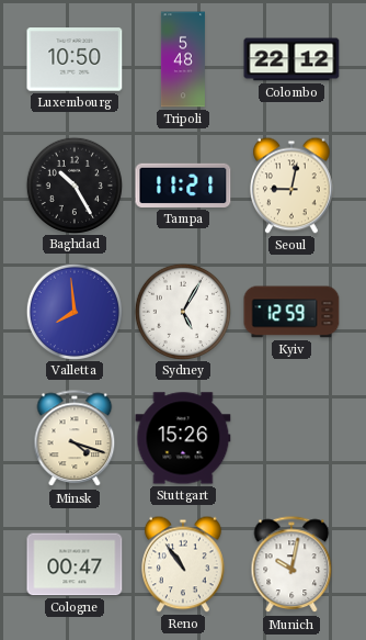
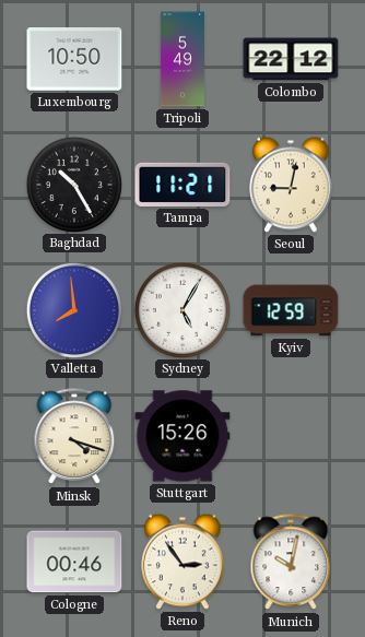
Tripoli: 5:48 -> 5:49 (182, 59)
Cologne: 00:47 -> 00:46 (74, 562)
Reno: 10:54 -> 2:54 (182, 562)
